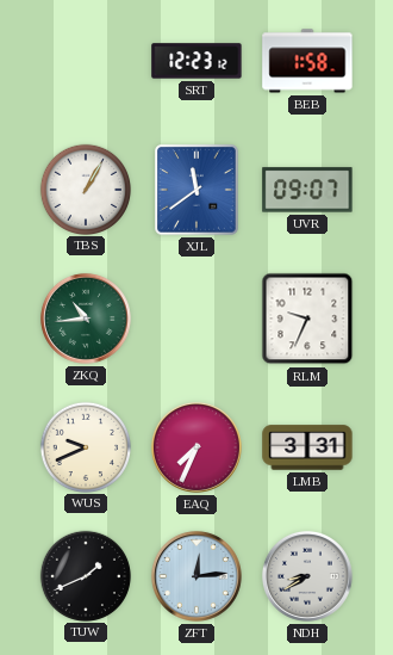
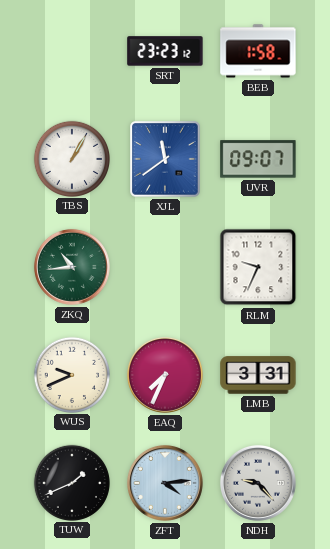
SRT: 12:23 -> 23:23 (165, 51)
ZFT: 12:14 -> 4:14 (165, 483)
NDH: 8:40 -> 9:23 (258, 483)
